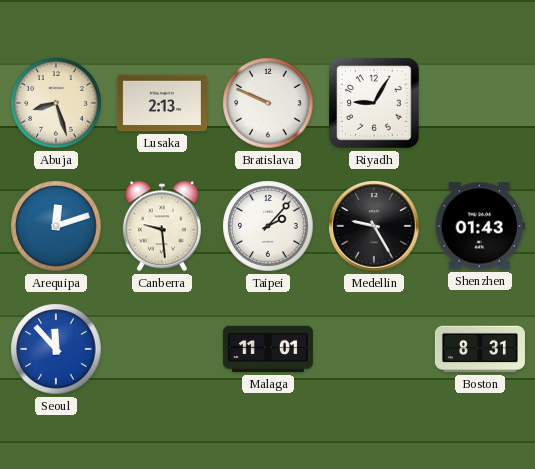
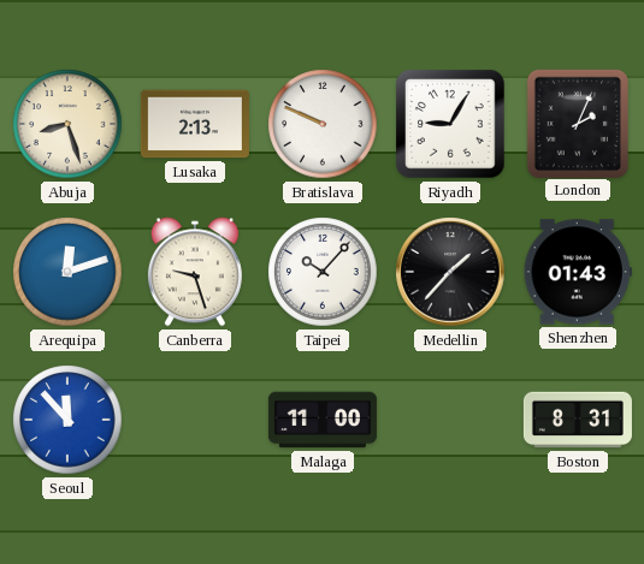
London: none -> 2:04 (577, 123)
Canberra: 9:29 -> 9:27 (195, 272)
Taipei: 2:07 -> 10:07 (323, 272)
Medellin: 9:25 -> 1:37 (450, 272)
Malaga: 11:01 -> 11:00 (323, 420)
